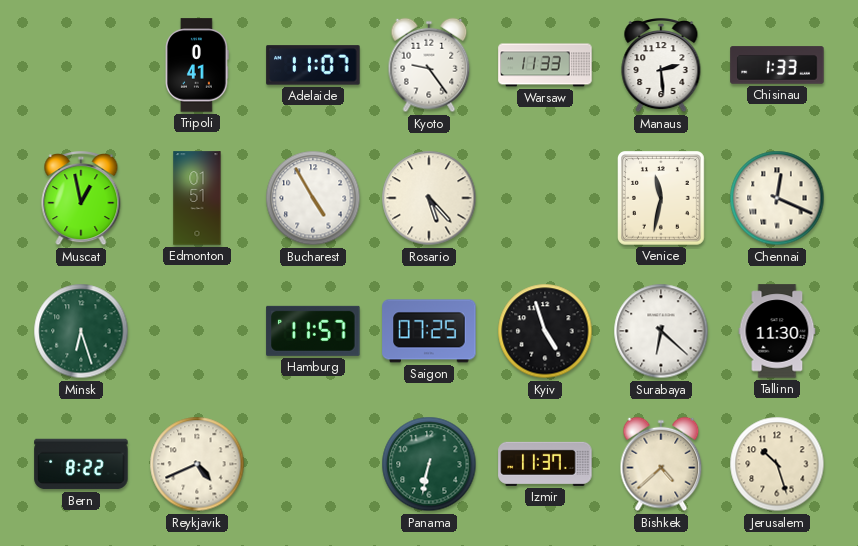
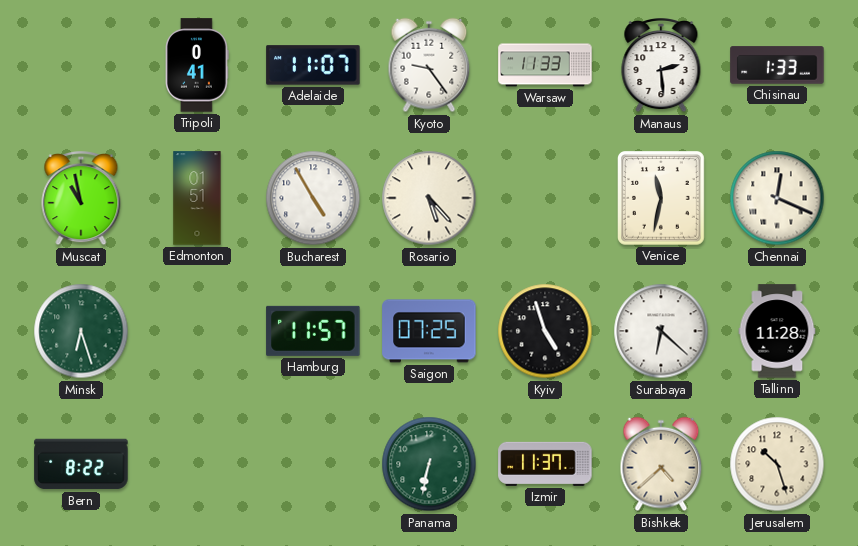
Muscat: 12:58 -> 10:58 (81, 199)
Tallinn: 11:30 -> 11:28 (777, 331)
Reykjavik: 4:41 -> none (197, 464)
